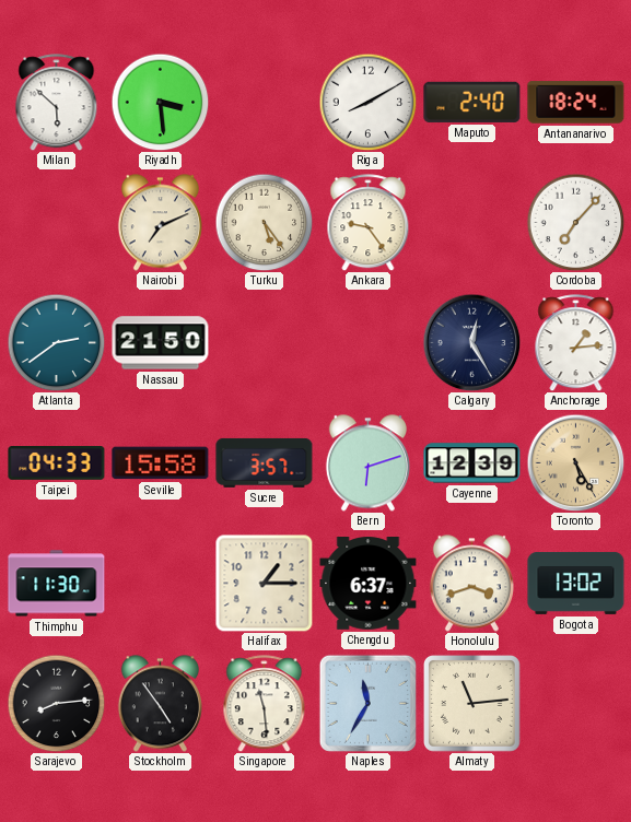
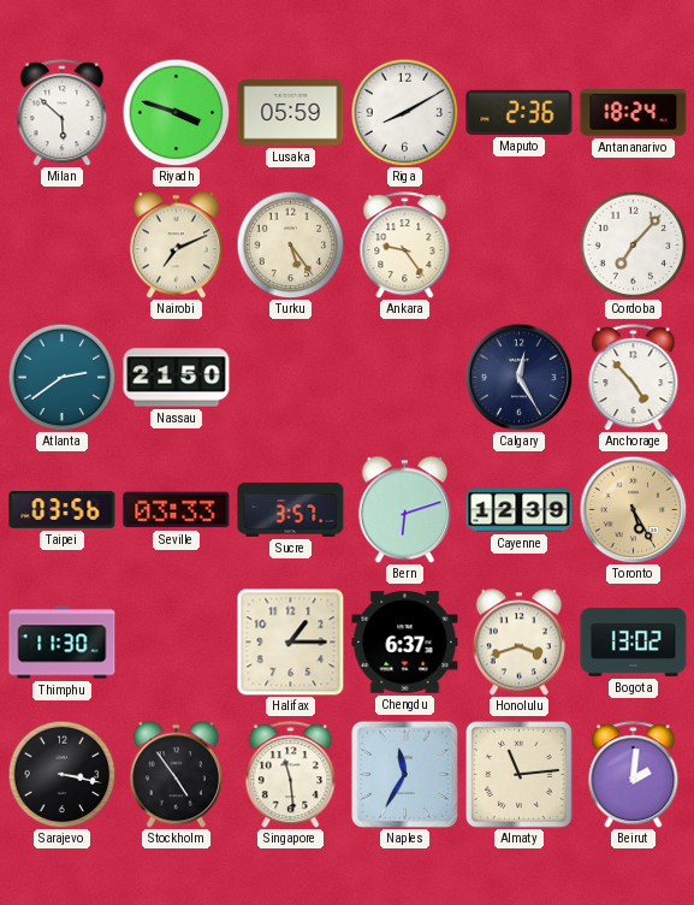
Riyadh: 3:29 -> 3:48 (176, 112)
Lusaka: none -> 05:59 (291, 113)
Maputo: 2:40 -> 2:36 (520, 112)
Anchorage: 1:14 -> 4:53 (634, 378)
Taipei: 04:33 -> 03:56 (63, 510)
Seville: 15:58 -> 03:33 (177, 510)
Sarajevo: 8:14 -> 3:17 (61, 774)
Beirut: none -> 2:01 (634, 775)
